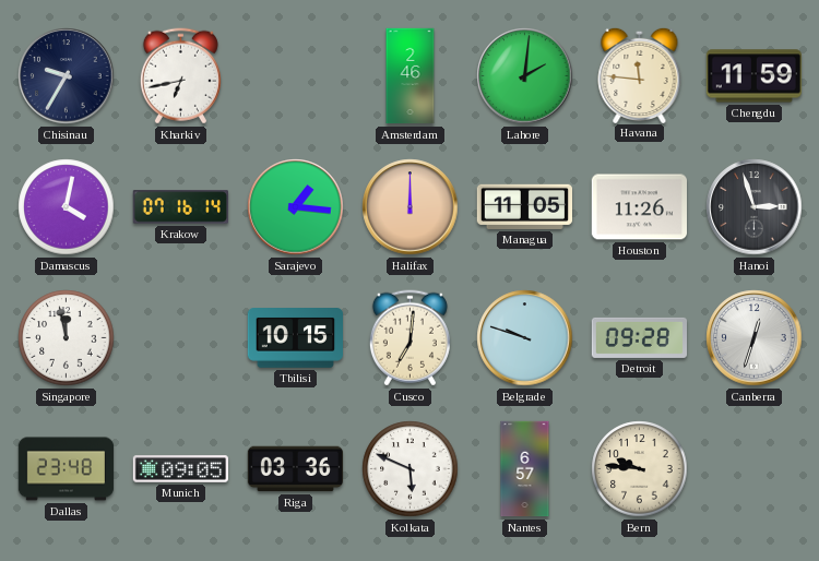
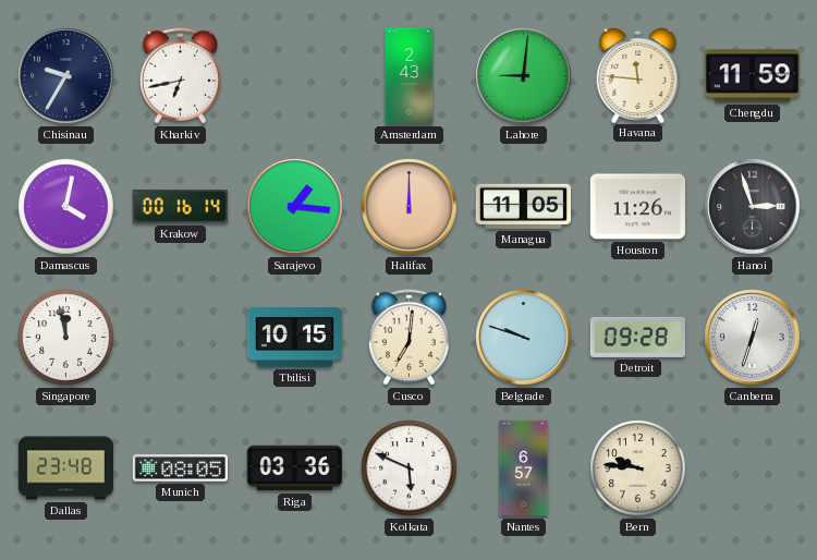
Amsterdam: 2:46 -> 2:43 (410, 76)
Lahore: 2:01 -> 9:01 (524, 76)
Krakow: 07:16 -> 00:16 (180, 207)
Munich: 09:05 -> 08:05 (180, 468)
